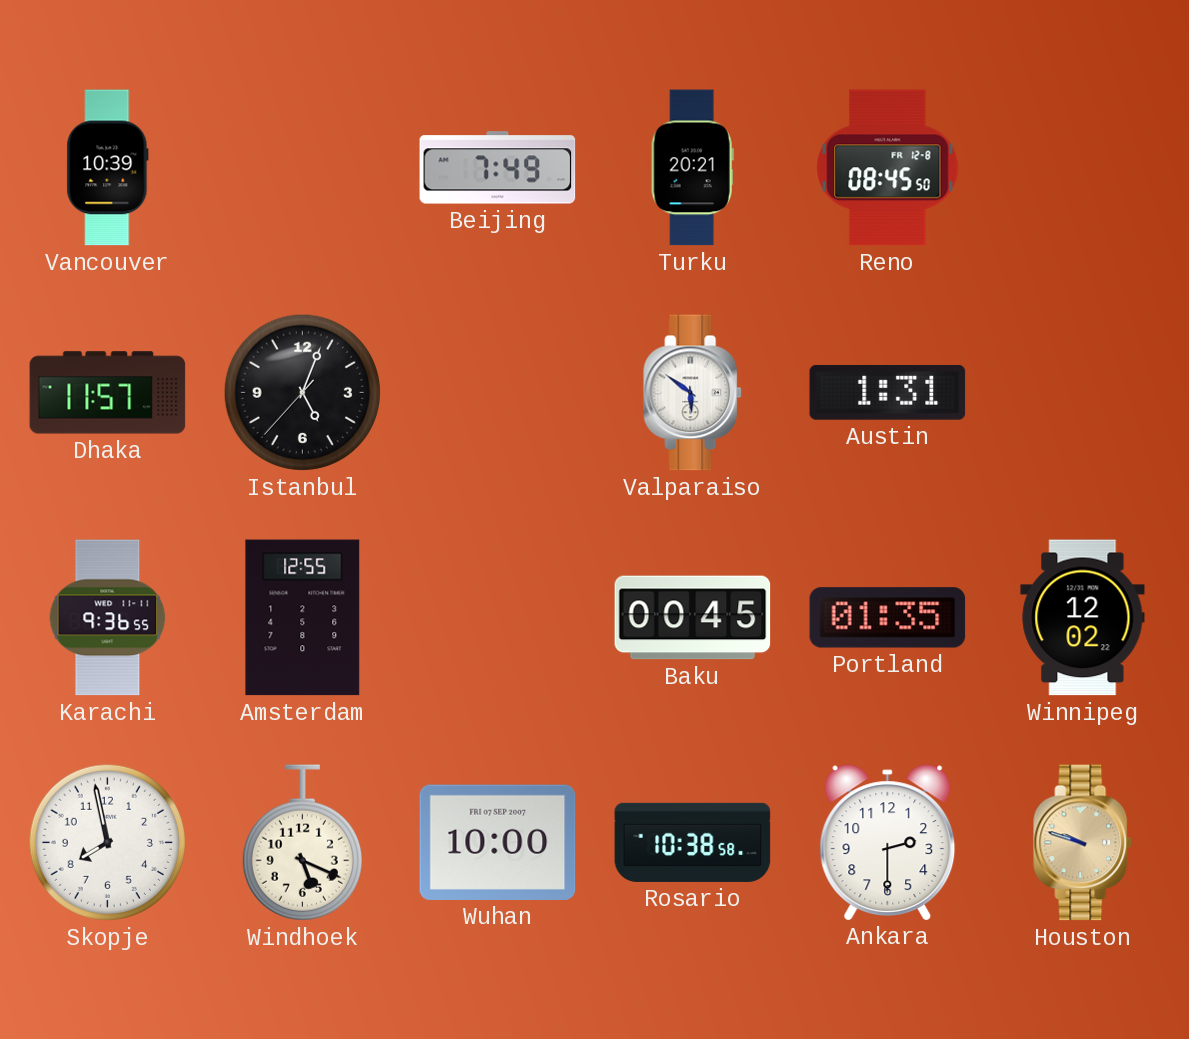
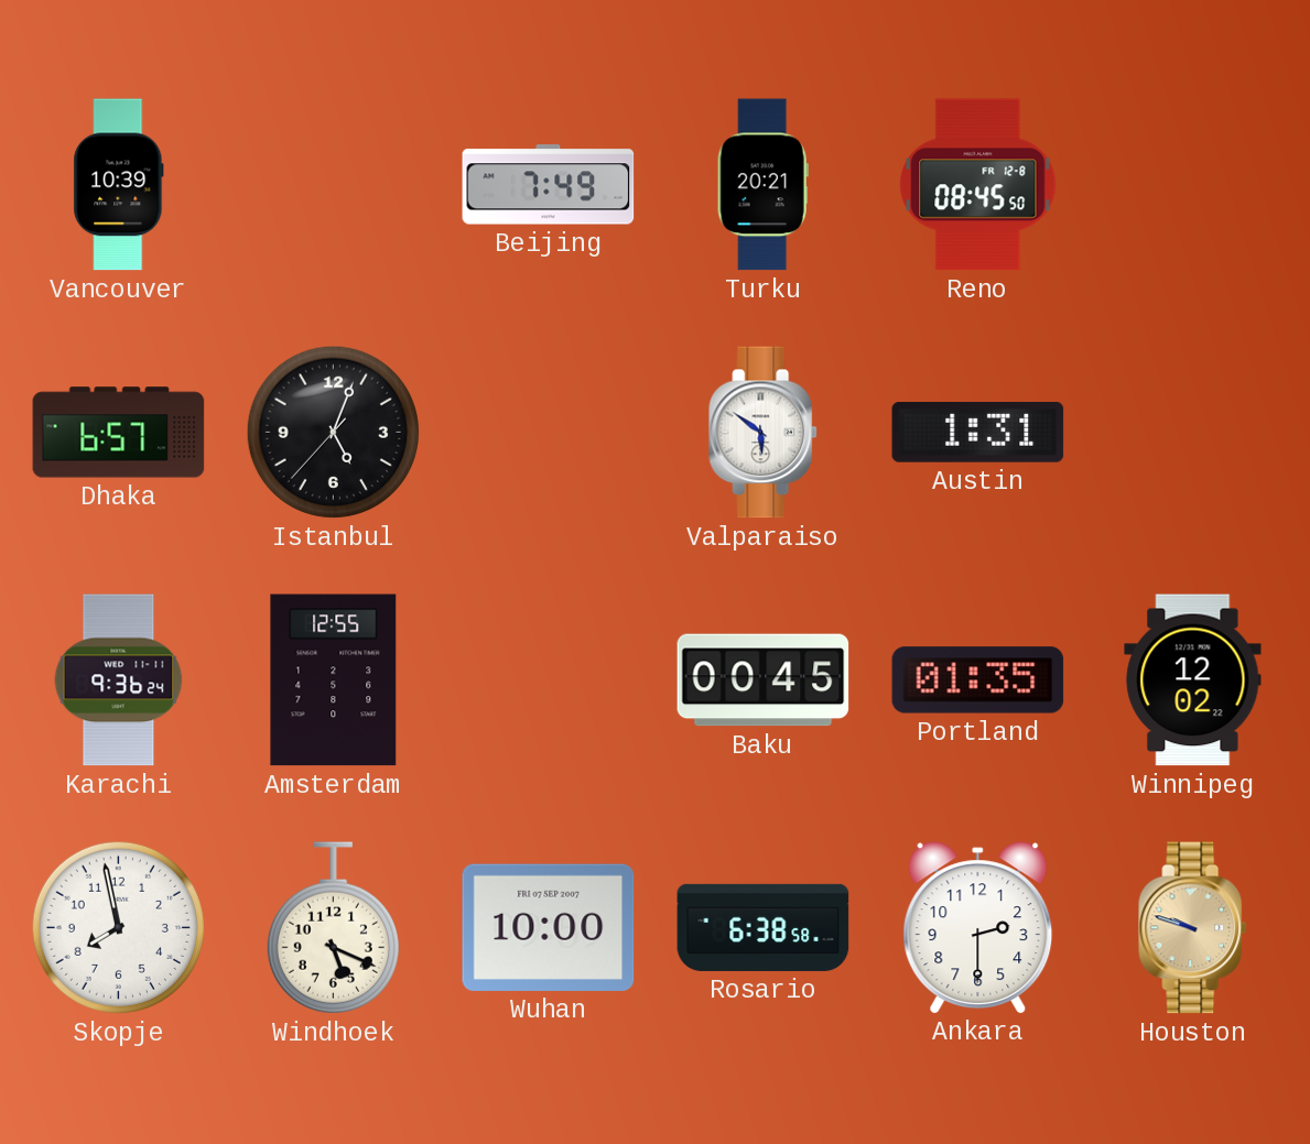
Dhaka: 11:57 -> 6:57 (119, 433)
Karachi: 9:36:55 -> 9:36:24 (119, 680)
Rosario: 10:38 -> 6:38 (764, 927)
